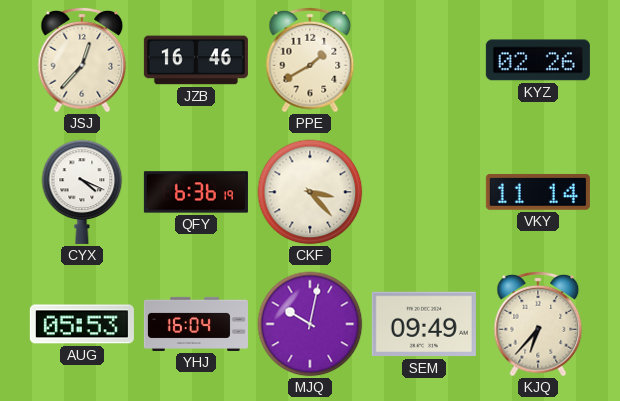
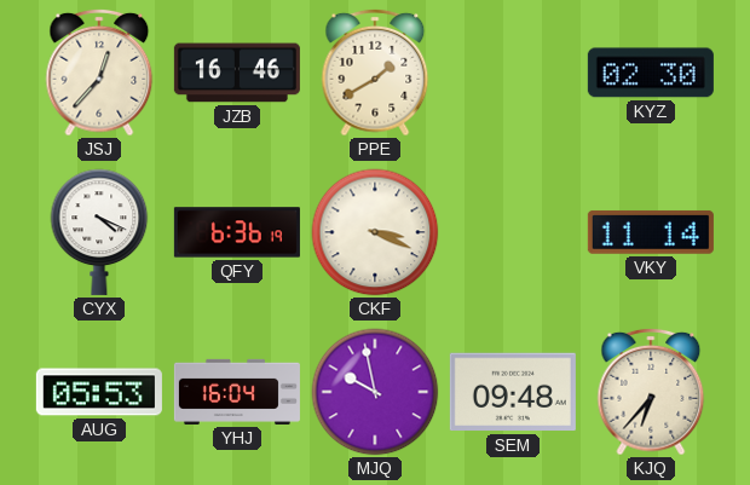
KYZ: 02:26 -> 02:30 (651, 73)
CKF: 3:23 -> 3:19 (375, 232)
MJQ: 10:02 -> 9:58 (375, 392)
SEM: 09:49 -> 09:48 (513, 392)
